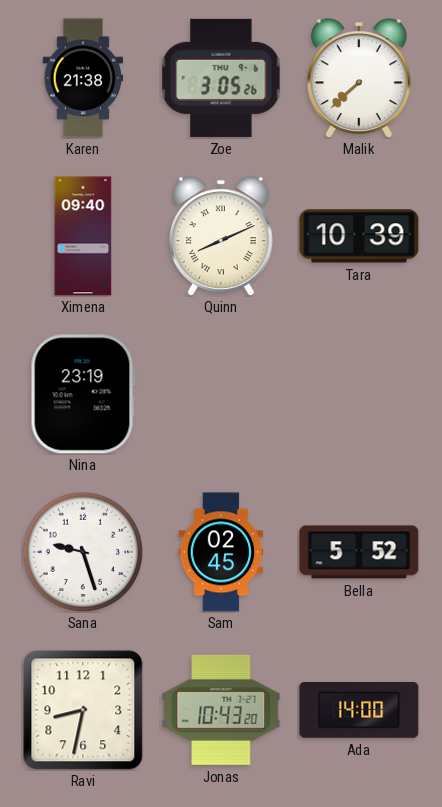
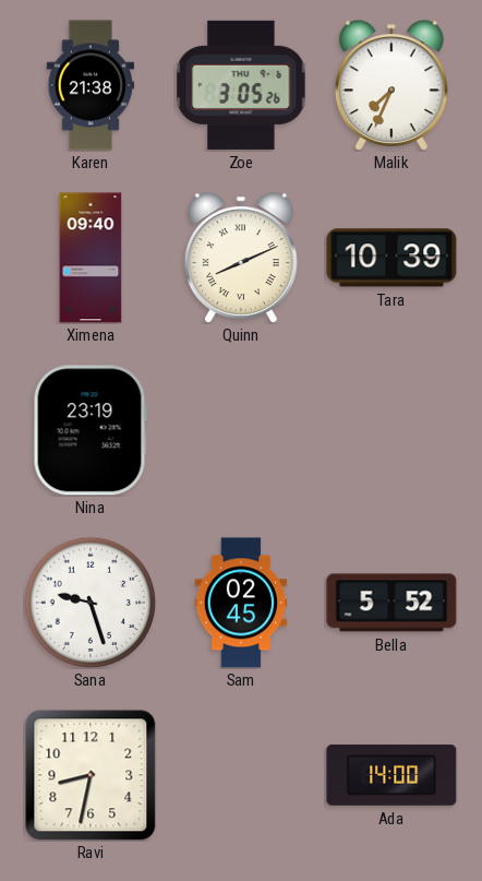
Malik: 7:38 -> 7:34 (391, 85)
Jonas: 10:43 -> none (221, 710)
